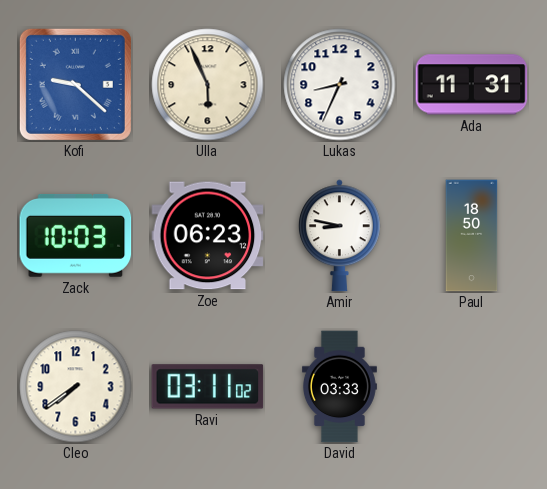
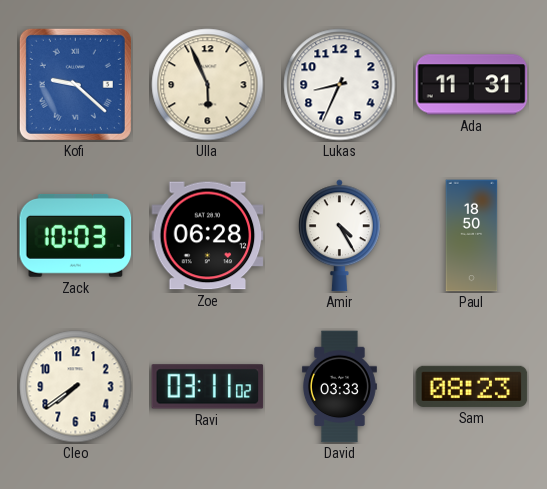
Zoe: 06:23 -> 06:28 (208, 236)
Amir: 8:47 -> 4:25 (339, 236)
Sam: none -> 08:23 (472, 386)
